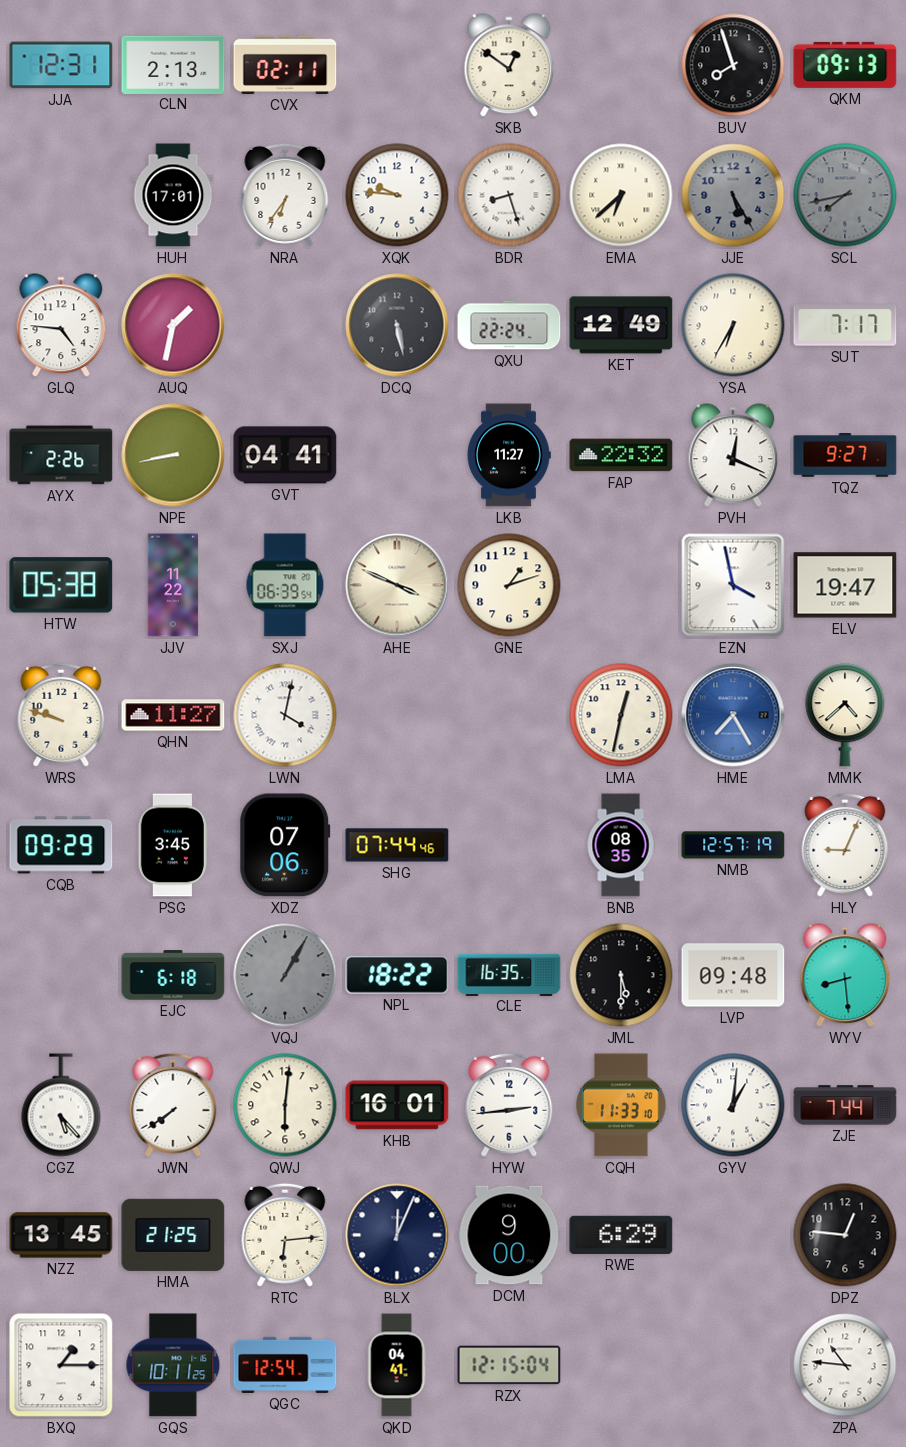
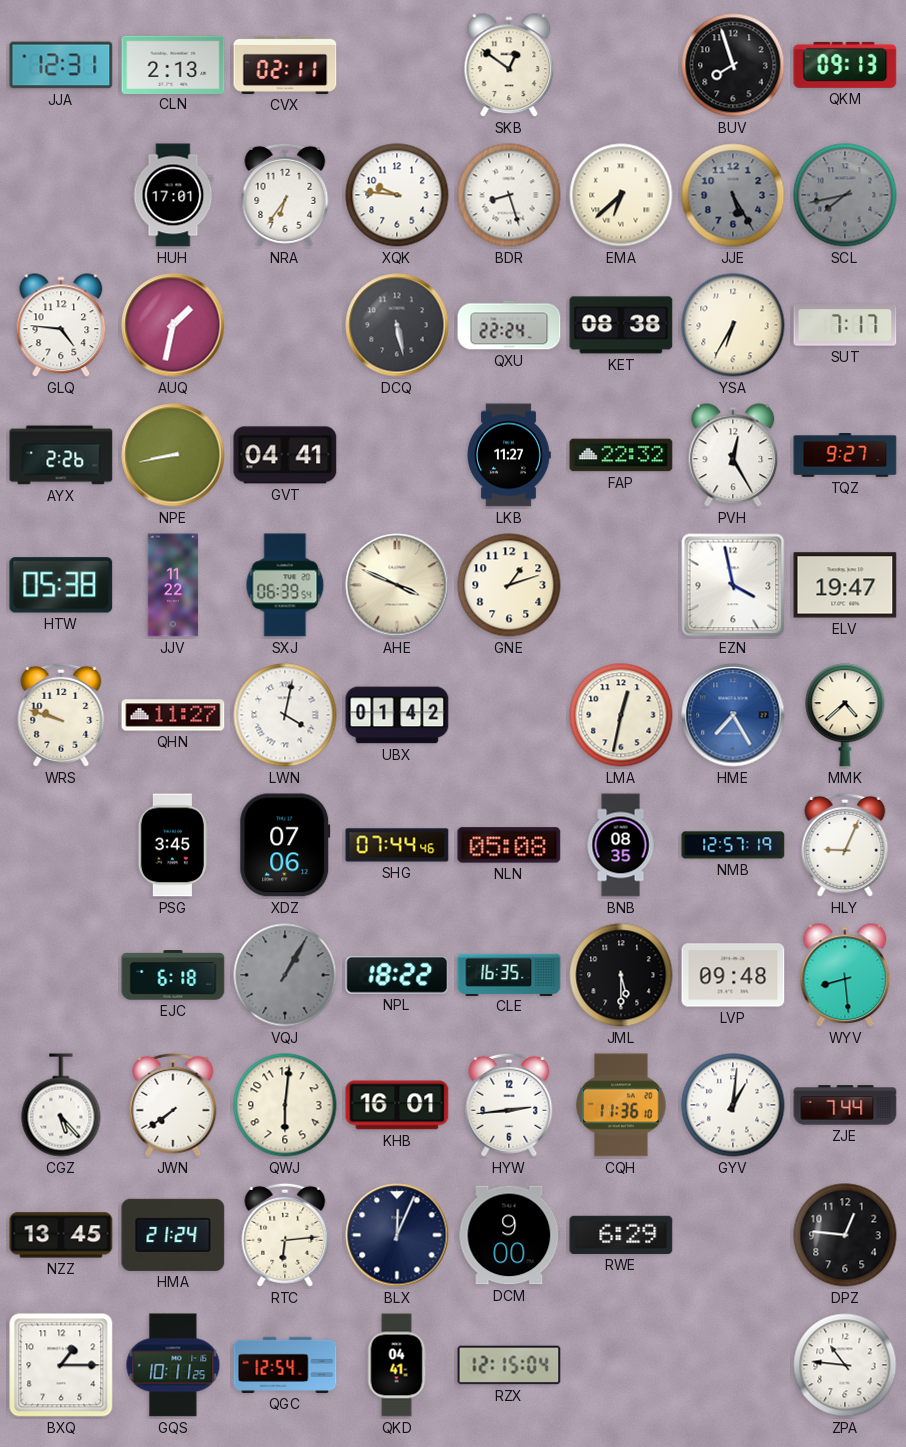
KET: 12:49 -> 08:38 (621, 325)
PVH: 12:19 -> 12:25 (733, 456)
UBX: none -> 01:42 (397, 715)
CQB: 09:29 -> none (61, 845)
NLN: none -> 05:08 (509, 845)
CQH: 11:33 -> 11:36 (621, 1105)
HMA: 21:25 -> 21:24 (173, 1235)
